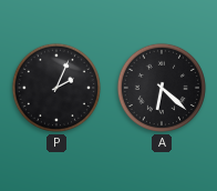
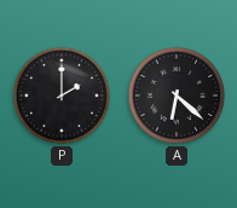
P: 2:04 -> 2:00 (62, 96)
